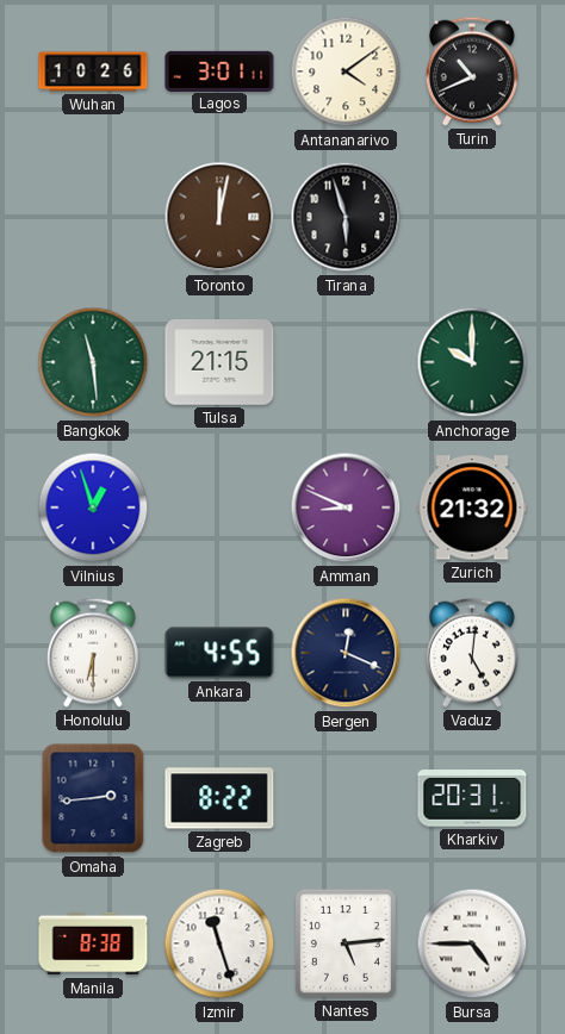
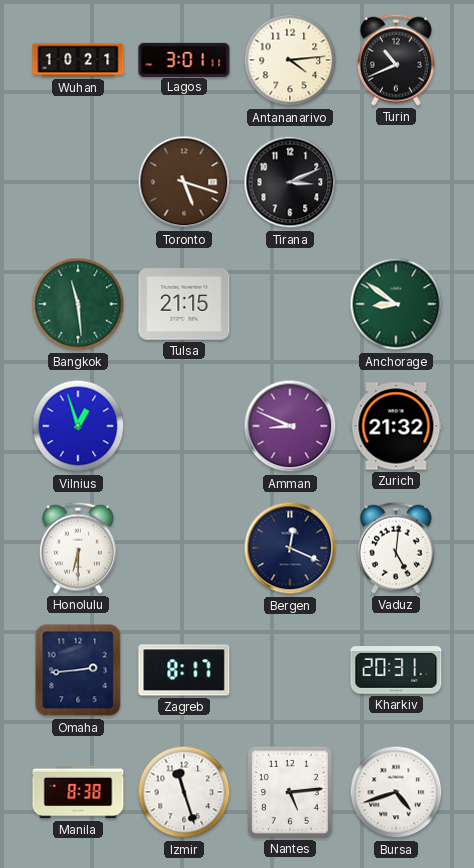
Wuhan: 10:26 -> 10:21 (78, 60)
Antananarivo: 4:09 -> 4:14 (290, 60)
Toronto: 12:02 -> 5:18 (184, 182)
Tirana: 5:57 -> 3:11 (290, 182)
Anchorage: 10:00 -> 8:51 (396, 304)
Ankara: 4:55 -> none (219, 653)
Zagreb: 8:22 -> 8:17 (184, 670)
Bursa: 4:45 -> 4:42 (396, 792)
